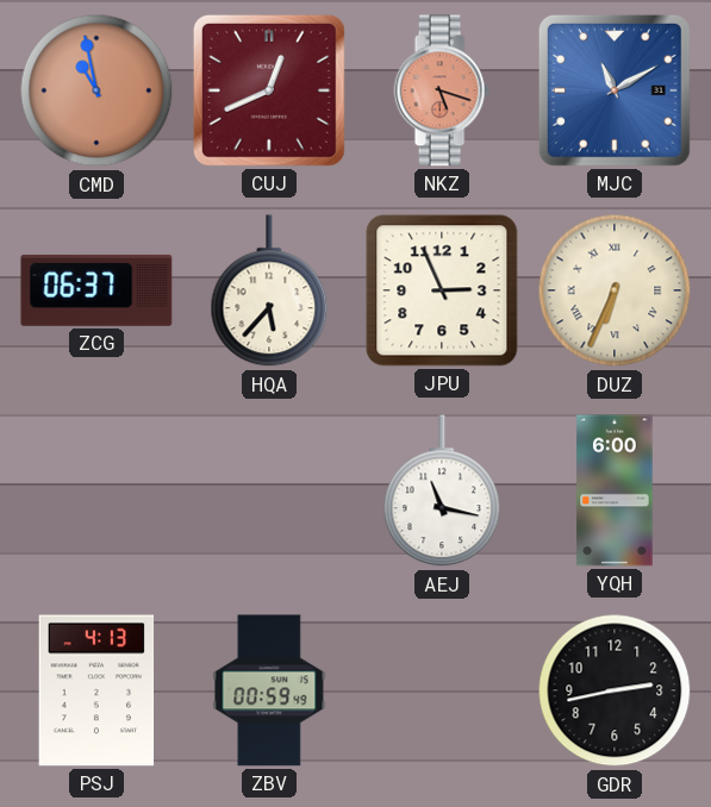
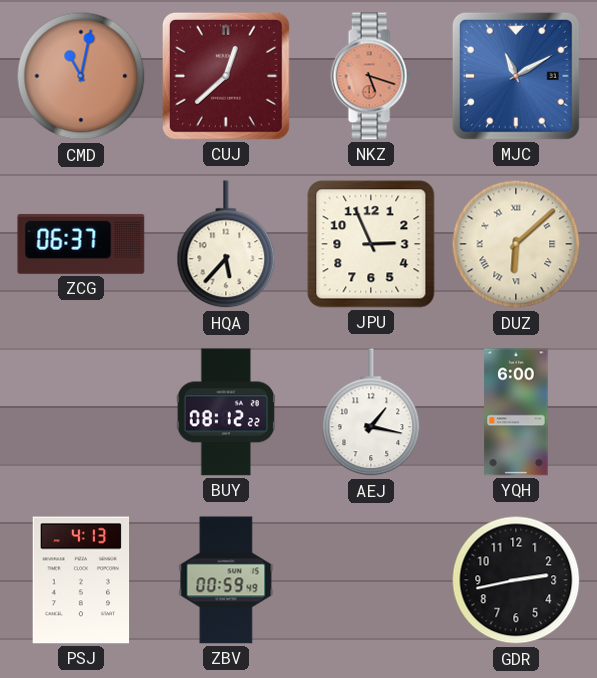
CMD: 10:58 -> 11:02 (81, 76)
CUJ: 12:41 -> 12:38 (226, 76)
DUZ: 6:34 -> 6:08 (516, 244)
BUY: none -> 08:12 (226, 412)
AEJ: 11:17 -> 1:17 (371, 413)
